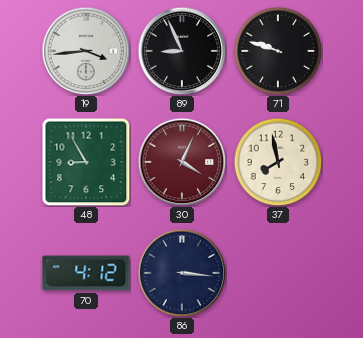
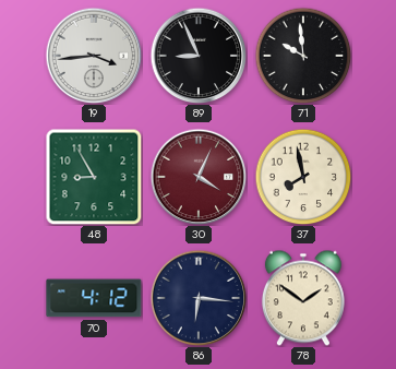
71: 9:48 -> 9:59 (303, 56)
86: 3:16 -> 6:16 (199, 298)
78: none -> 1:51 (303, 298)
